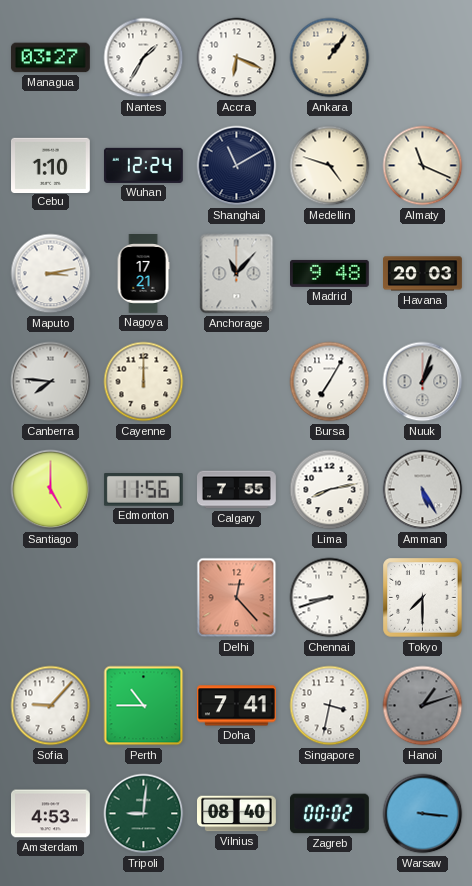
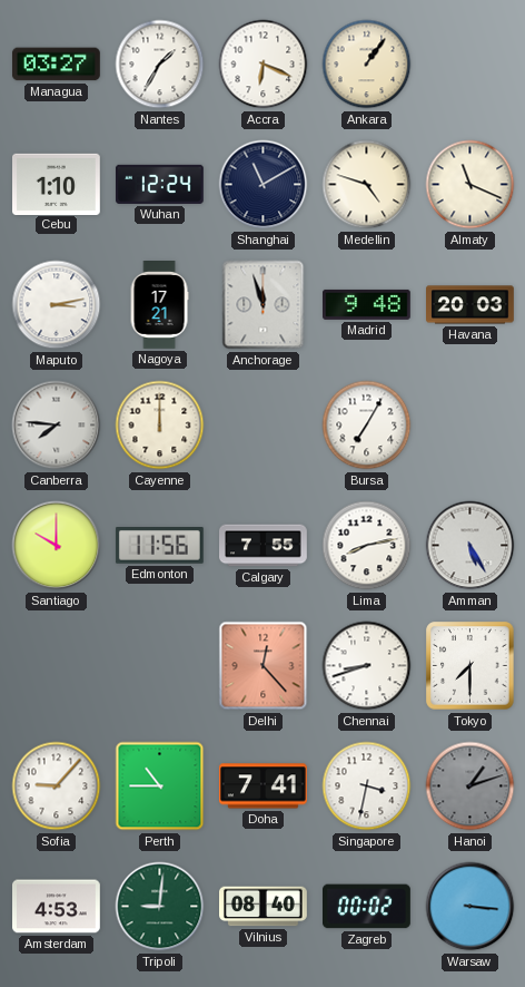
Anchorage: 11:07 -> 11:57 (264, 305)
Nuuk: 1:03 -> none (423, 382)
Santiago: 5:00 -> 10:00 (57, 546)
